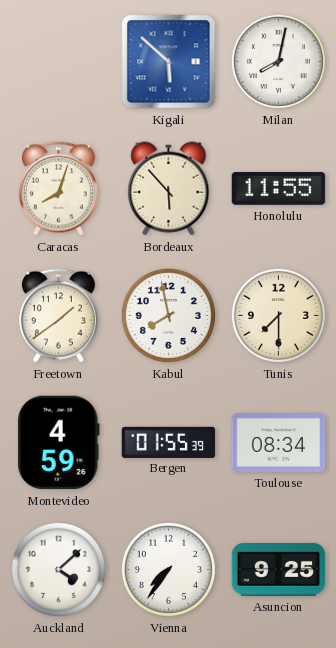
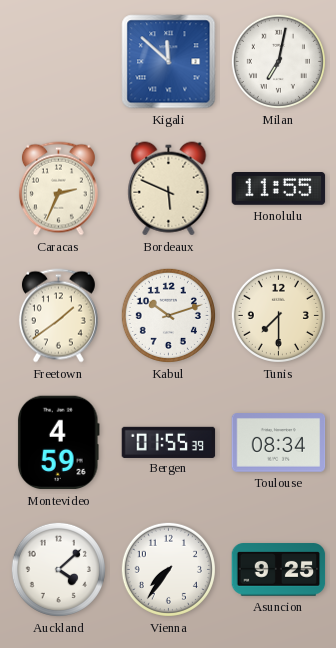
Kigali: 5:52 -> 11:52 (169, 62)
Milan: 8:02 -> 7:02 (278, 61)
Caracas: 8:03 -> 2:34 (58, 189)
Bordeaux: 5:53 -> 5:49 (169, 189)
Kabul: 7:58 -> 10:12 (168, 315)
